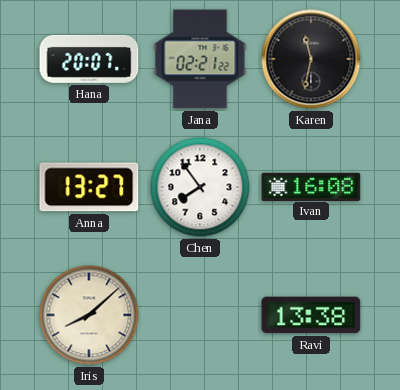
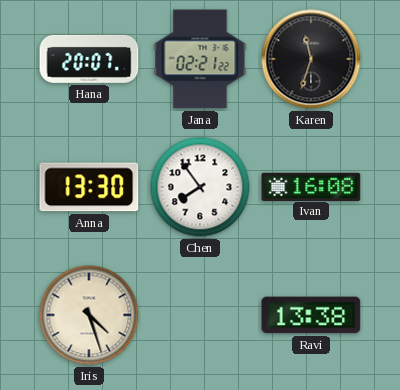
Karen: 11:32 -> 11:33 (311, 59)
Anna: 13:27 -> 13:30 (89, 187)
Iris: 8:08 -> 4:27 (89, 315)
